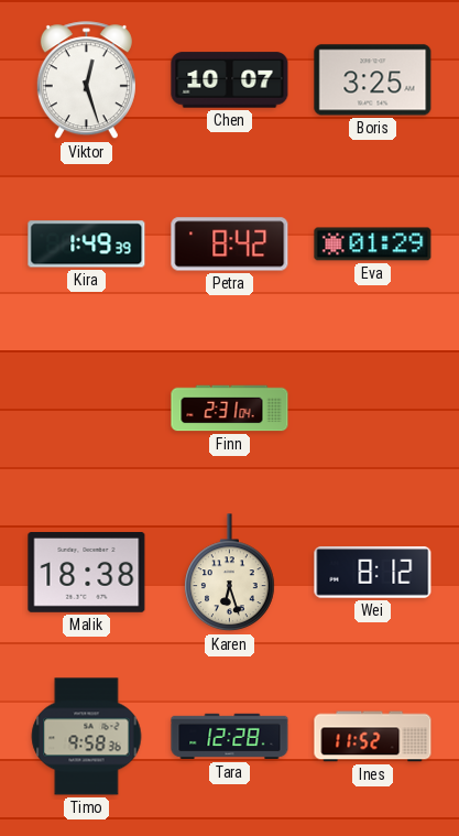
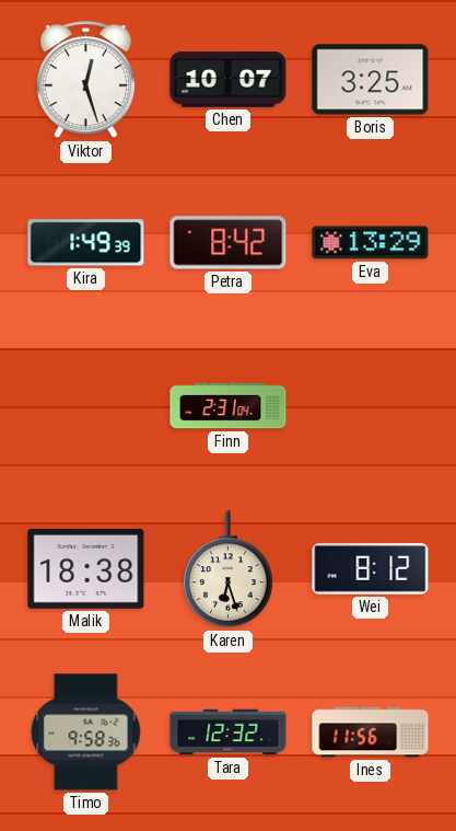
Eva: 01:29 -> 13:29 (371, 243)
Tara: 12:28 -> 12:32 (229, 732)
Ines: 11:52 -> 11:56 (371, 732)
